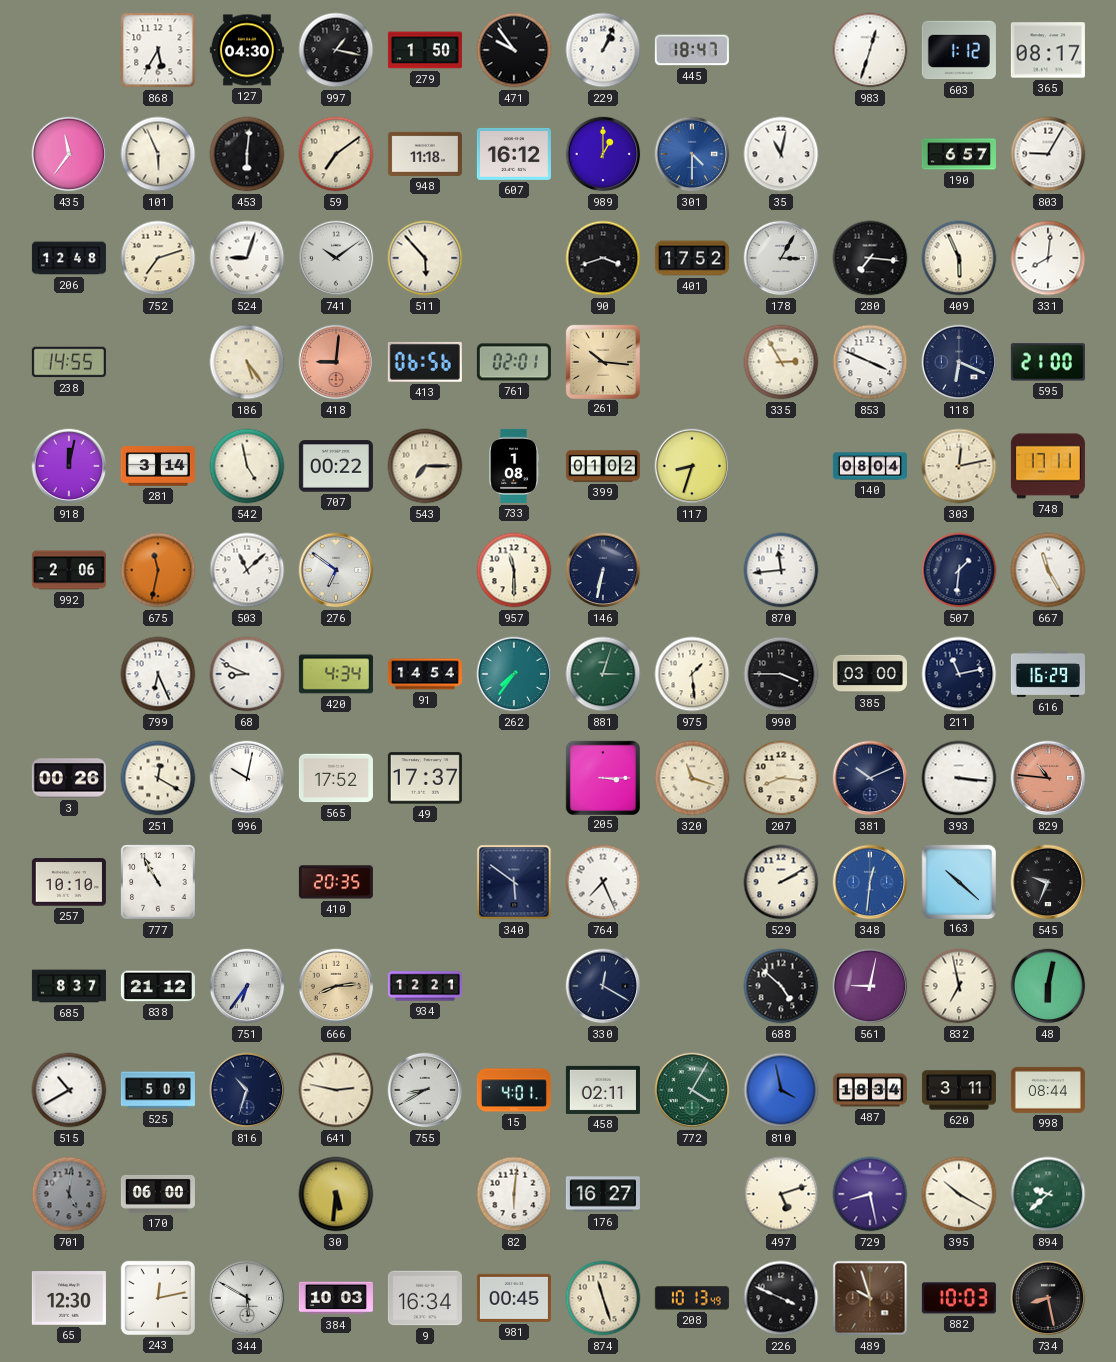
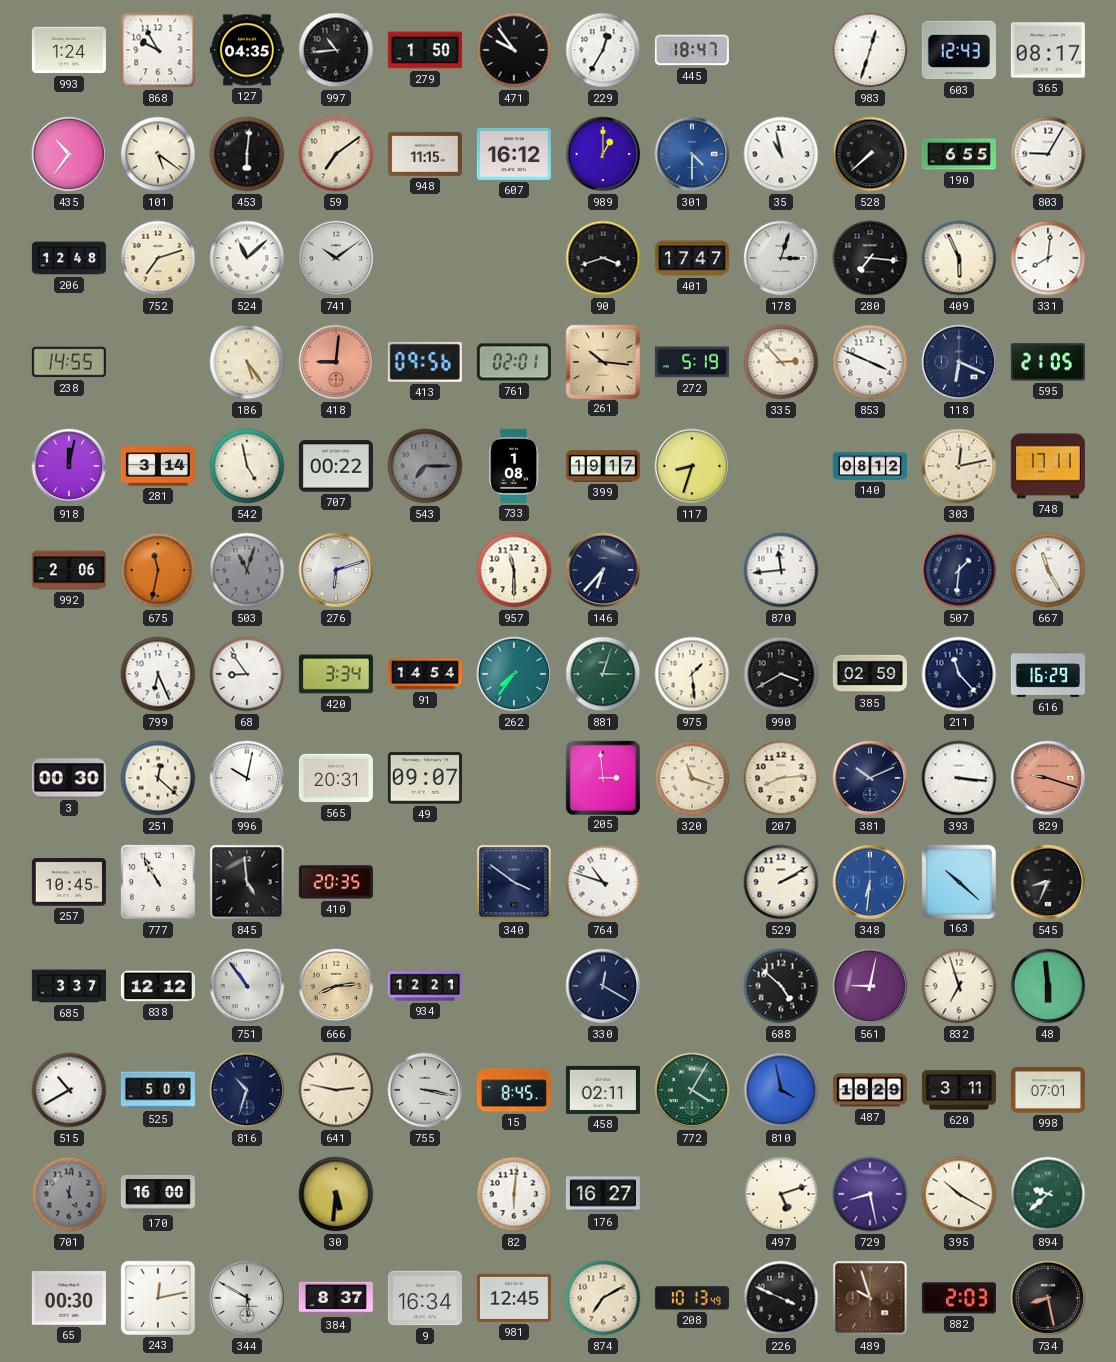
993: none -> 1:24 (69, 50)
868: 5:35 -> 9:55 (158, 50)
127: 04:30 -> 04:35 (247, 50)
997: 1:17 -> 10:44 (336, 50)
229: 1:04 -> 12:35 (603, 50)
603: 1:12 -> 12:43 (959, 50)
435: 11:36 -> 10:36 (69, 154)
101: 5:56 -> 5:21 (158, 154)
948: 11:18 -> 11:15 (425, 154)
35: 11:02 -> 10:58 (781, 154)
528: none -> 7:38 (870, 154)
190: 6:57 -> 6:55 (959, 154)
524: 9:03 -> 11:08 (247, 258)
511: 5:53 -> none (425, 258)
401: 17:52 -> 17:47 (692, 258)
178: 3:05 -> 3:03 (781, 258)
413: 06:56 -> 09:56 (425, 362)
272: none -> 5:19 (692, 362)
335: 2:55 -> 2:53 (781, 362)
595: 21:00 -> 21:05 (1048, 362)
543 dial: cream -> grey (425, 466)
399: 01:02 -> 19:17 (603, 466)
140: 08:04 -> 08:12 (870, 466)
503: 11:08 -> 11:03 (247, 570)
503 dial: white -> grey (247, 570)
276: 6:51 -> 6:12 (336, 570)
146: 6:32 -> 6:37 (603, 570)
68: 8:49 -> 8:54 (247, 674)
420: 4:34 -> 3:34 (336, 674)
990: 3:45 -> 3:40 (781, 674)
385: 03:00 -> 02:59 (870, 674)
211: 11:13 -> 11:23 (959, 674)
3: 00:26 -> 00:30 (69, 778)
251: 12:20 -> 12:22 (158, 778)
565: 17:52 -> 20:31 (336, 778)
49: 17:37 -> 09:07 (425, 778)
205: 3:15 -> 2:59 (602, 777)
207: 8:16 -> 8:14 (781, 778)
829: 10:46 -> 9:18 (1048, 778)
257: 10:10 -> 10:45 (69, 882)
845: none -> 4:59 (247, 882)
340: 5:51 -> 3:51 (514, 882)
764: 7:26 -> 10:48 (603, 882)
348: 12:31 -> 6:31 (870, 882)
545: 9:34 -> 8:34 (1048, 882)
685: 8:37 -> 3:37 (69, 986)
838: 21:12 -> 12:12 (158, 986)
751: 6:36 -> 10:54 (247, 986)
832: 6:58 -> 6:57 (959, 986)
48: 6:02 -> 5:59 (1048, 986)
755: 8:40 -> 3:17 (425, 1090)
15: 4:01 -> 8:45 (514, 1090)
487: 18:34 -> 18:29 (870, 1090)
998: 08:44 -> 07:01 (1048, 1090)
170: 06:00 -> 16:00 (158, 1194)
65: 12:30 -> 00:30 (69, 1298)
384: 10:03 -> 8:37 (336, 1298)
981: 00:45 -> 12:45 (514, 1298)
874: 11:27 -> 7:10 (603, 1298)
882: 10:03 -> 2:03 (959, 1298)
